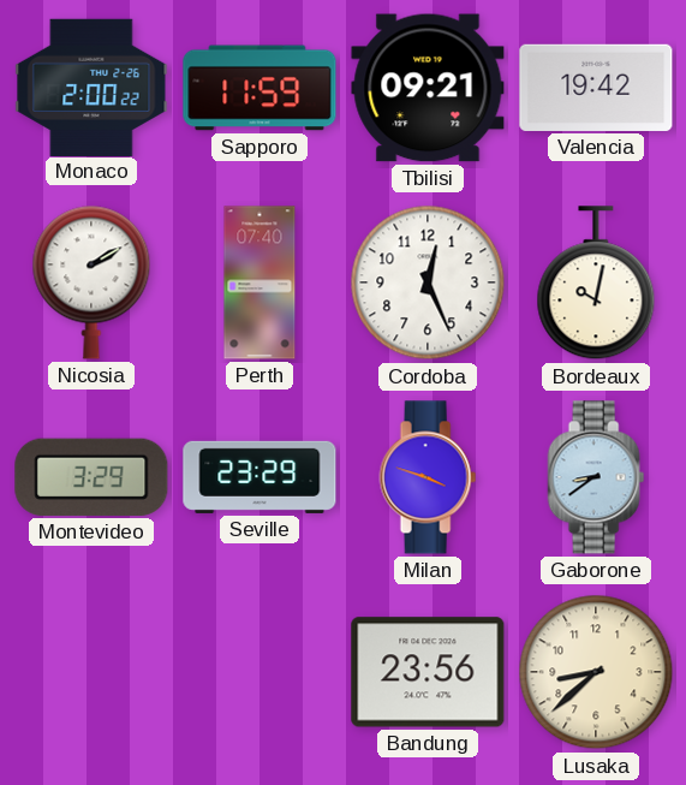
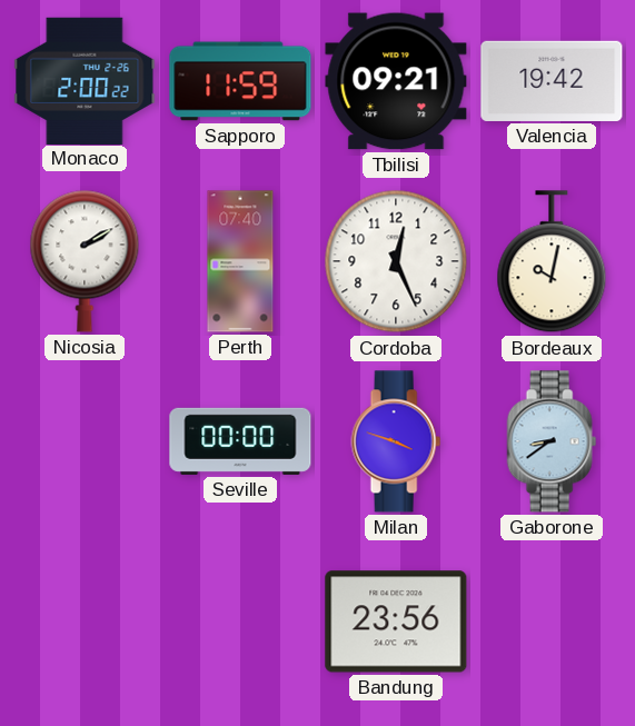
Montevideo: 3:29 -> none (91, 477)
Seville: 23:29 -> 00:00 (240, 441)
Lusaka: 8:38 -> none (596, 672)
